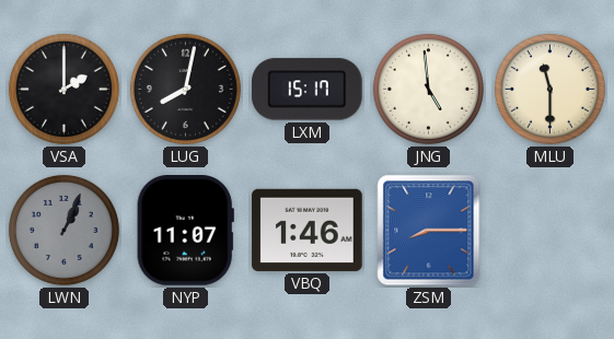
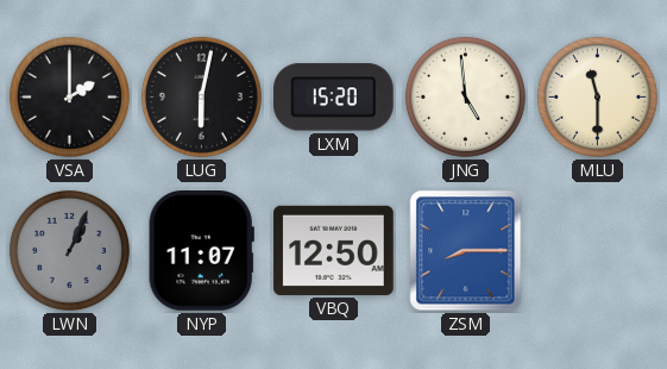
LUG: 8:02 -> 6:02 (201, 96)
LXM: 15:17 -> 15:20 (334, 98)
VBQ: 1:46 -> 12:50 (334, 250)
